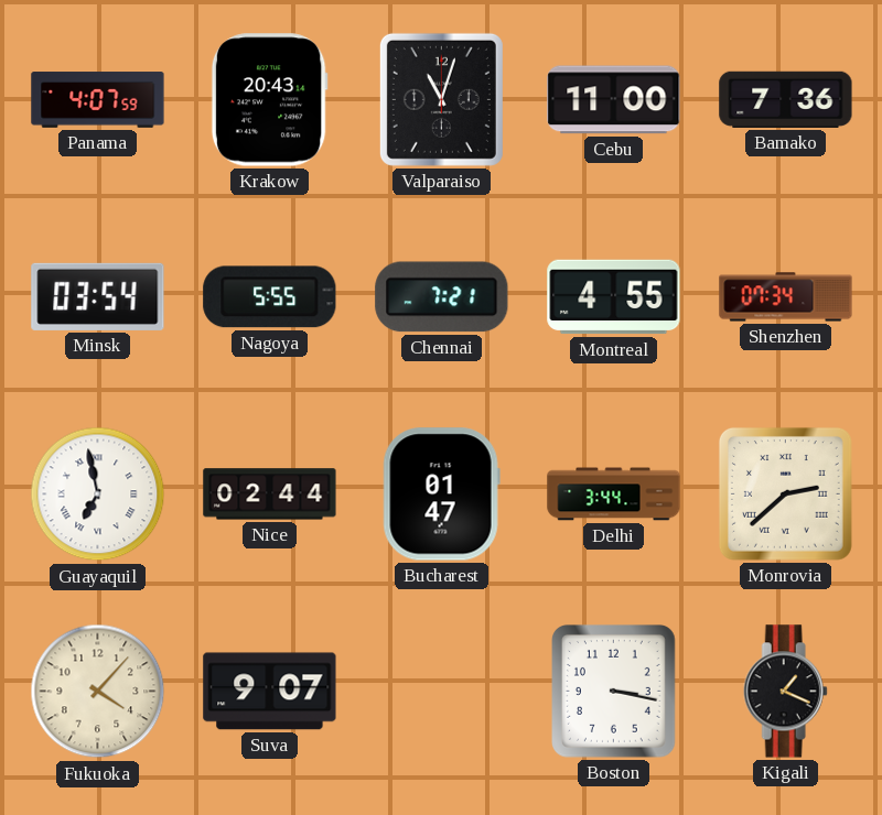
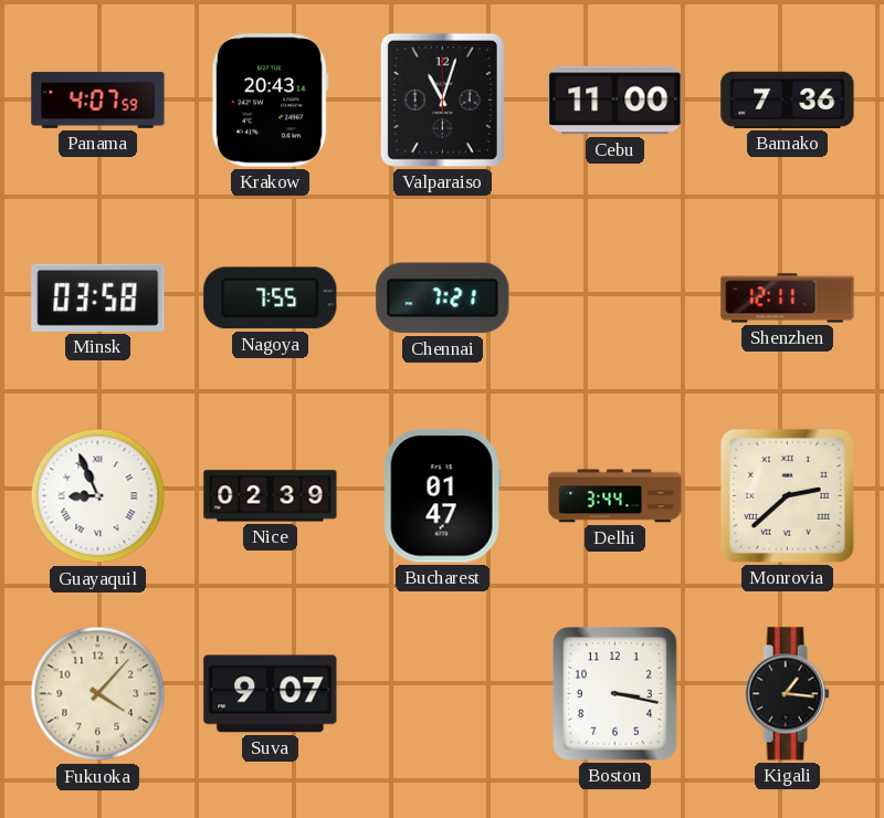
Minsk: 03:54 -> 03:58 (98, 297)
Nagoya: 5:55 -> 7:55 (271, 298)
Montreal: 4:55 -> none (614, 297)
Shenzhen: 07:34 -> 12:11 (788, 298)
Guayaquil: 6:58 -> 8:56 (98, 496)
Nice: 02:44 -> 02:39 (271, 496)
Kigali: 1:19 -> 1:16 (787, 694)
